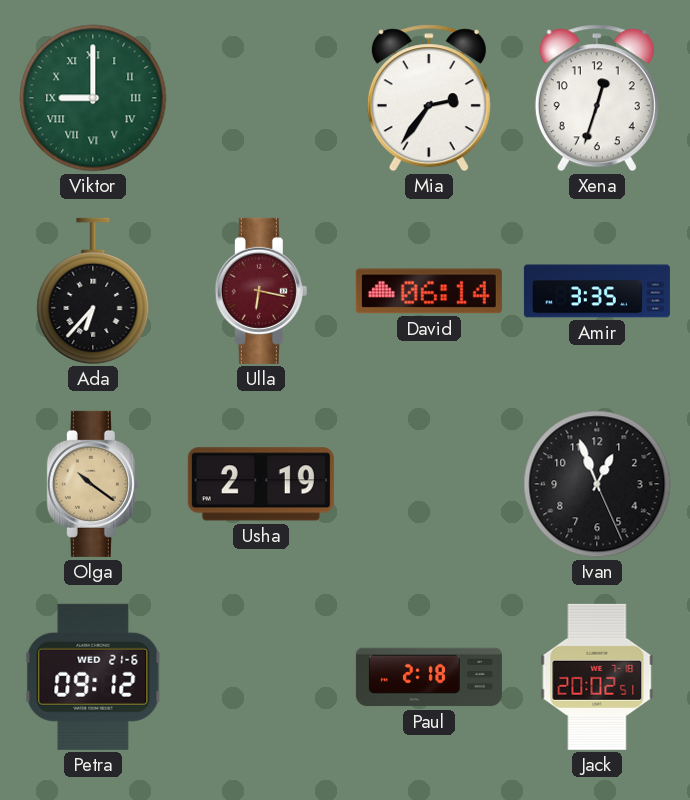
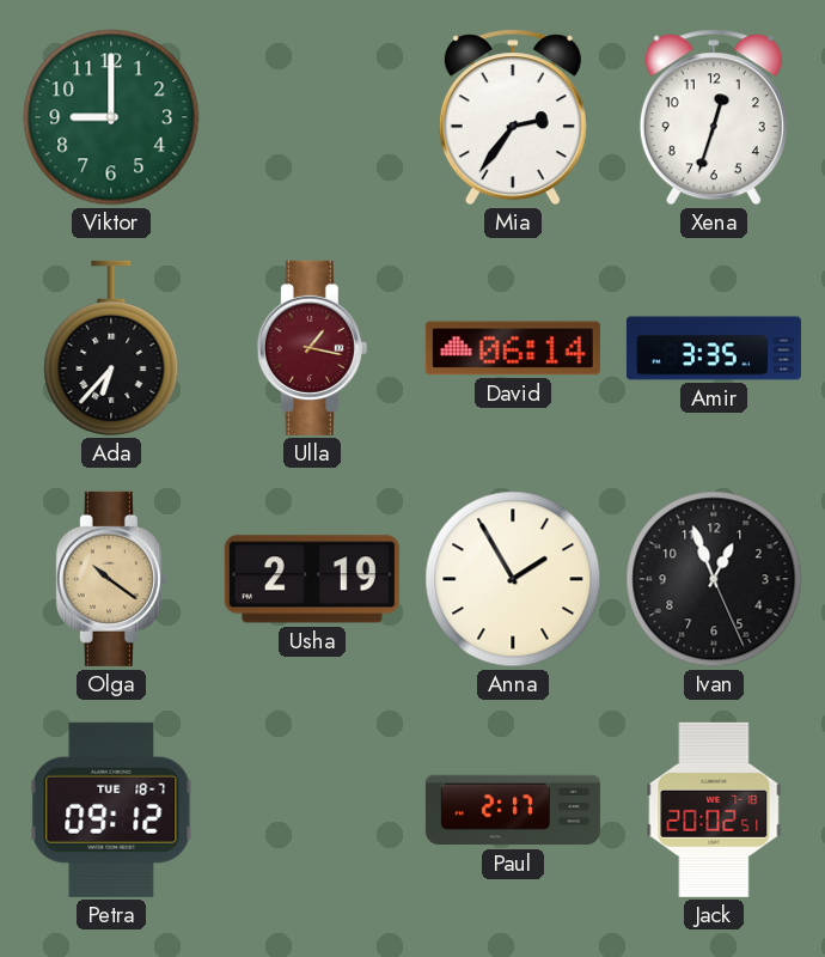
Viktor numerals: Roman -> Arabic (111, 117)
Ulla: 6:17 -> 1:17 (312, 348)
Anna: none -> 1:55 (513, 579)
Petra date: WED 21-6 -> TUE 18-7 (111, 810)
Paul: 2:18 -> 2:17 (513, 810)
